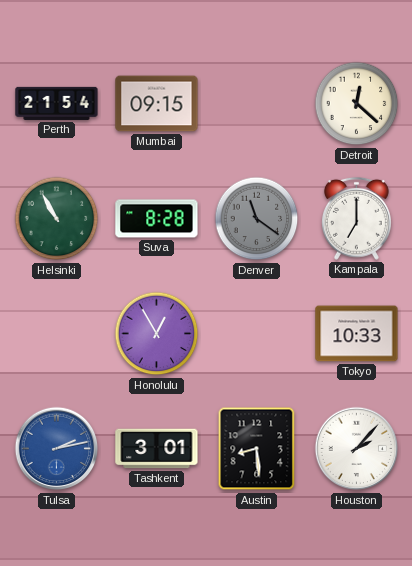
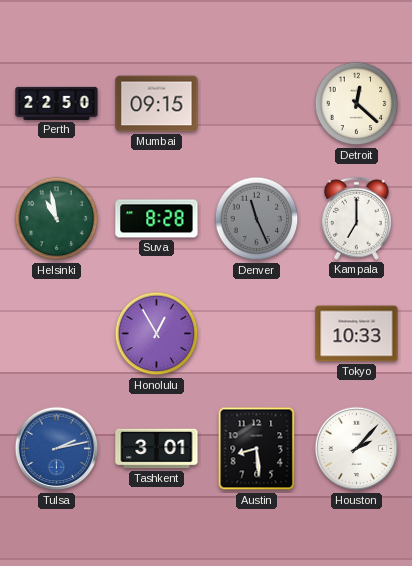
Perth: 21:54 -> 22:50 (57, 103)
Helsinki: 10:55 -> 10:58 (57, 219)
Denver: 11:21 -> 11:26 (257, 219)
